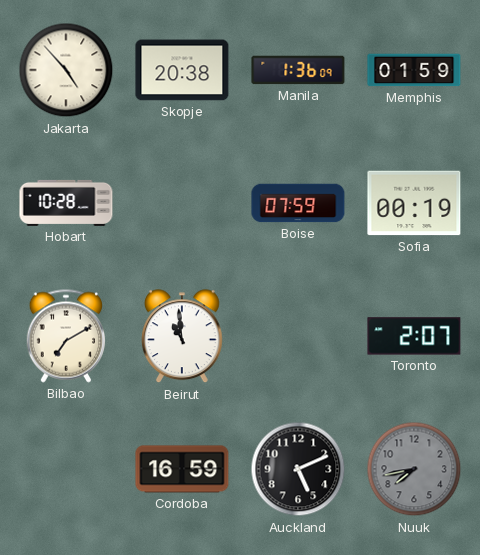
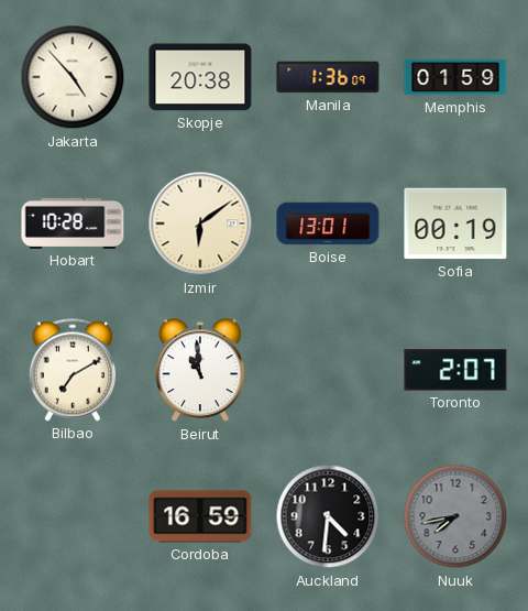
Izmir: none -> 6:09 (200, 223)
Boise: 07:59 -> 13:01 (328, 223)
Auckland: 5:11 -> 4:31 (328, 516)
